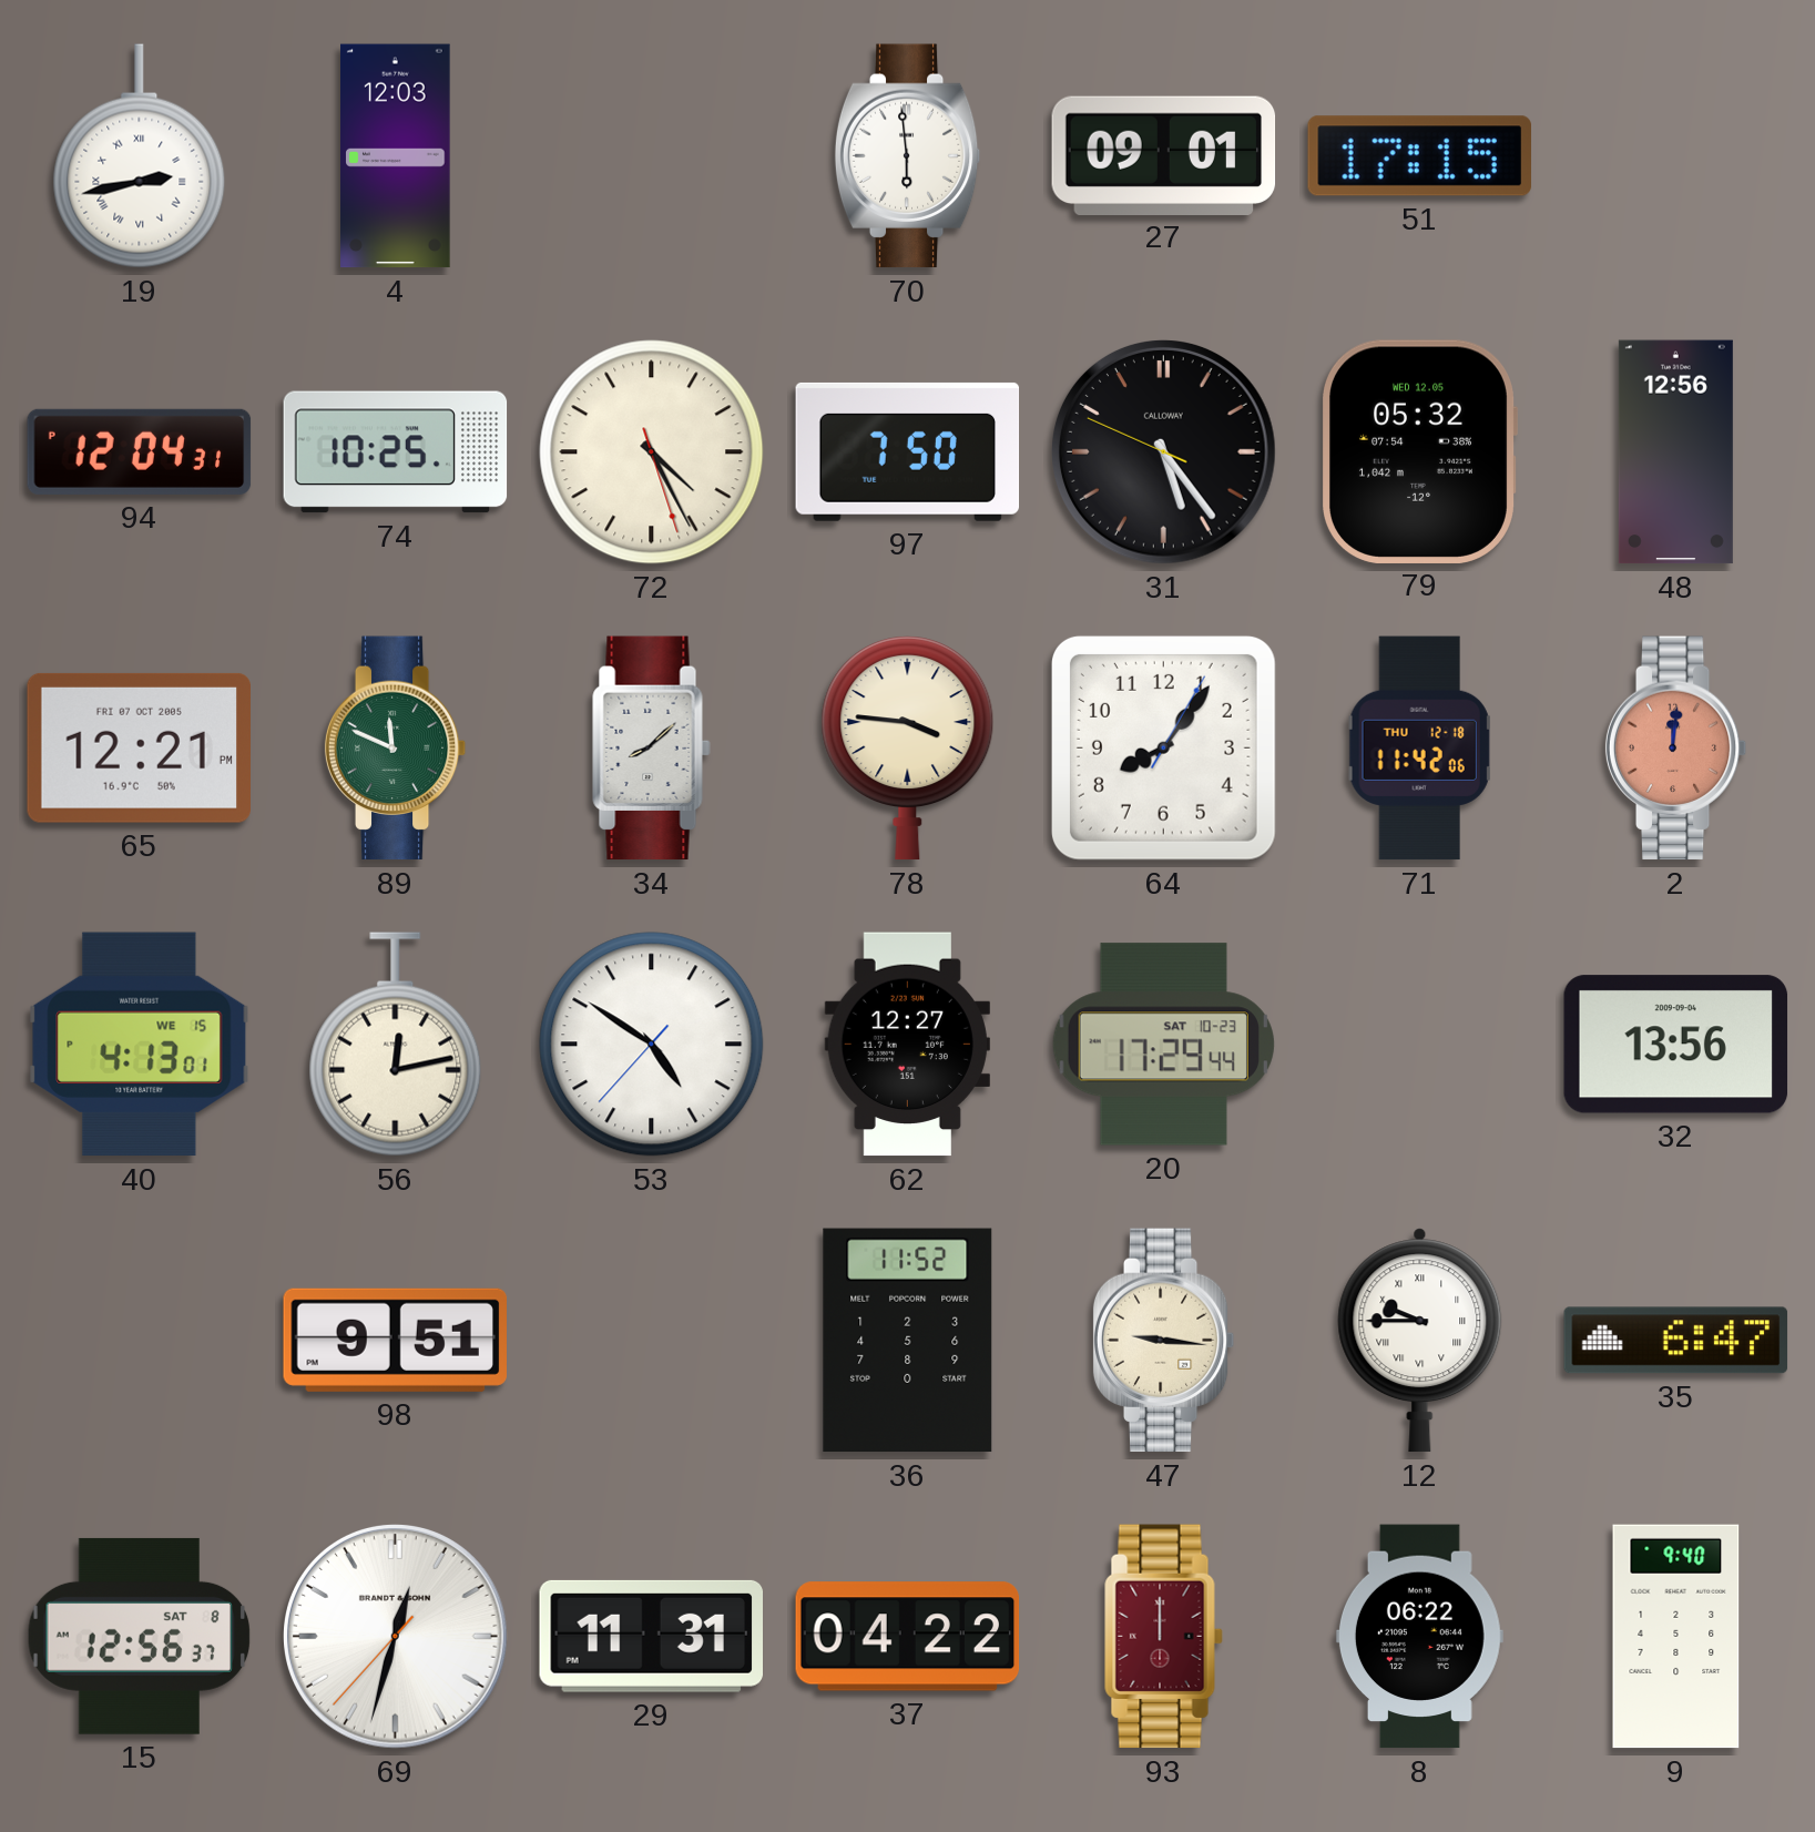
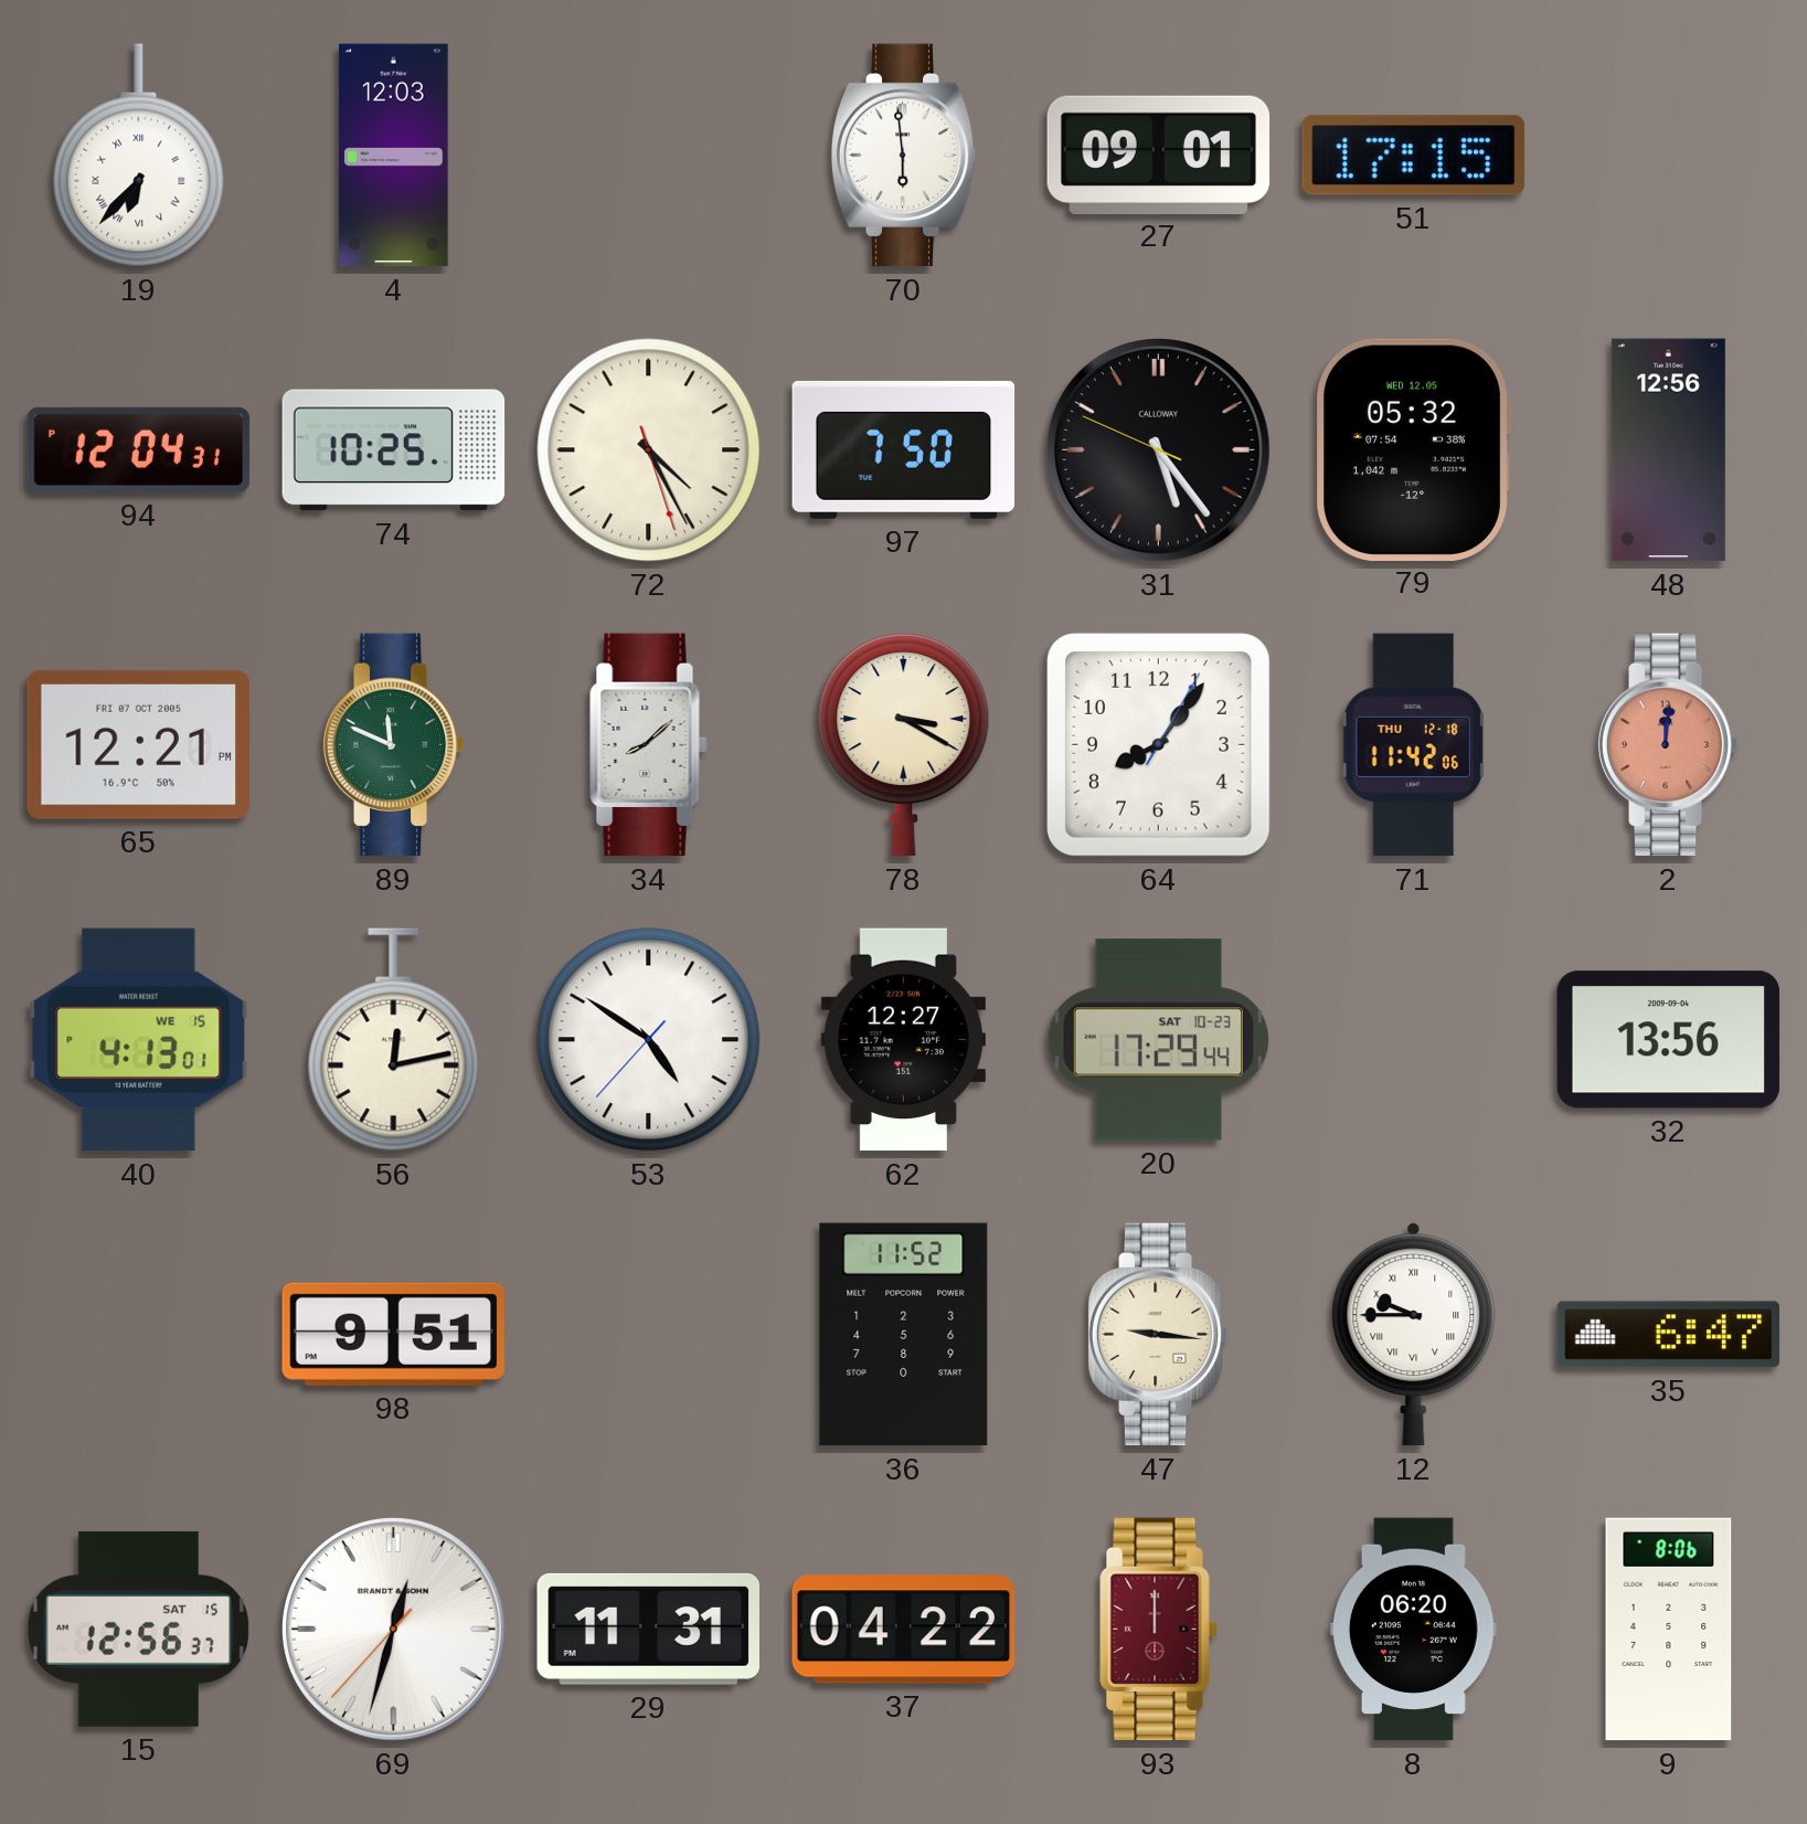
19: 2:43 -> 6:37 (139, 156)
78: 3:46 -> 3:20 (904, 745)
15 date: SAT 8 -> SAT 15 (139, 1629)
8: 06:22 -> 06:20 (1413, 1630)
9: 9:40 -> 8:06 (1669, 1630)
